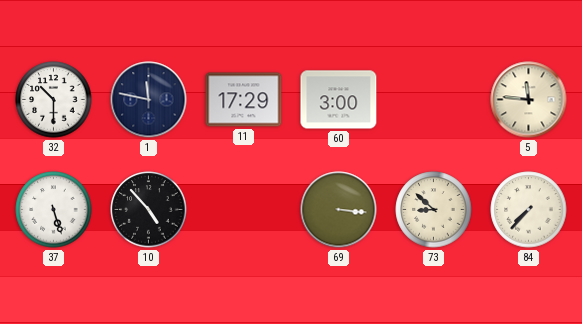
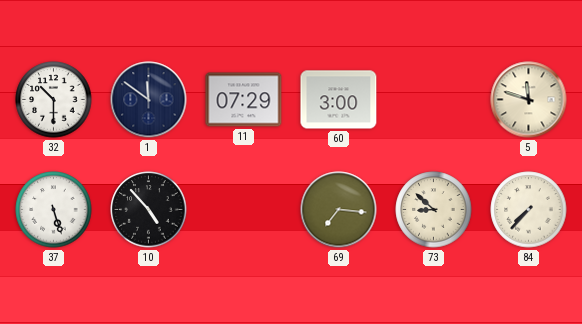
1: 11:47 -> 11:51 (149, 100)
11: 17:29 -> 07:29 (244, 100)
5: 11:46 -> 11:48 (529, 100)
69: 3:16 -> 7:16 (339, 210)
